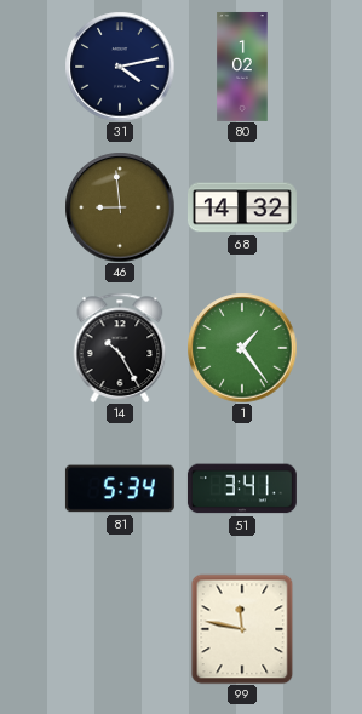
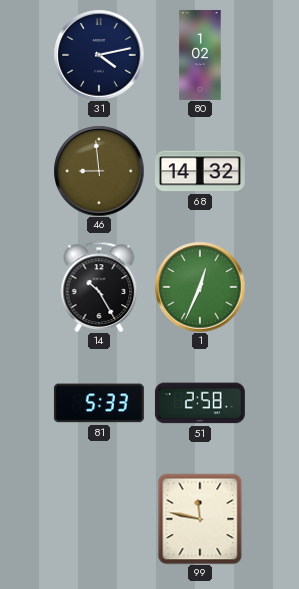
1: 1:24 -> 12:34 (200, 287)
81: 5:34 -> 5:33 (99, 403)
51: 3:41 -> 2:58 (200, 403)
